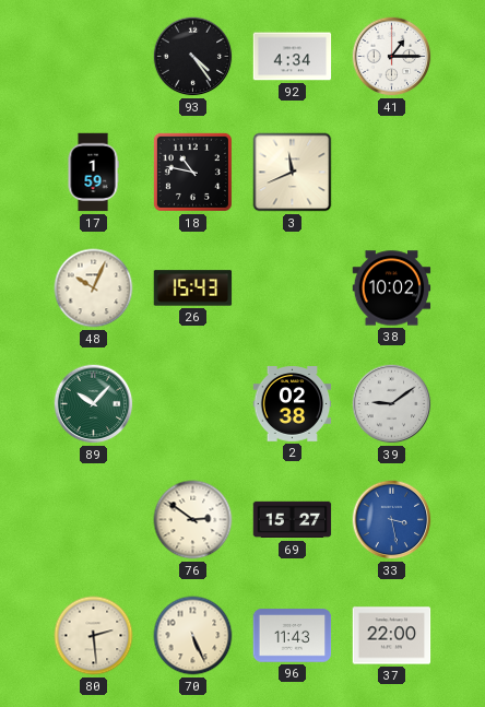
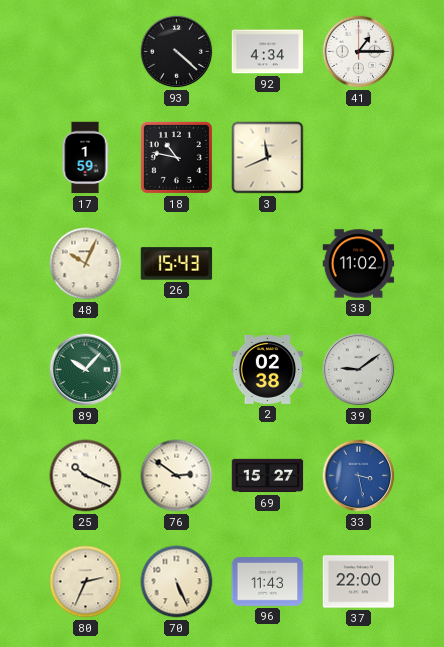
93: 4:24 -> 4:22 (177, 52)
38: 10:02 -> 11:02 (359, 264)
25: none -> 10:19 (86, 476)
80: 2:29 -> 2:34 (86, 582)
